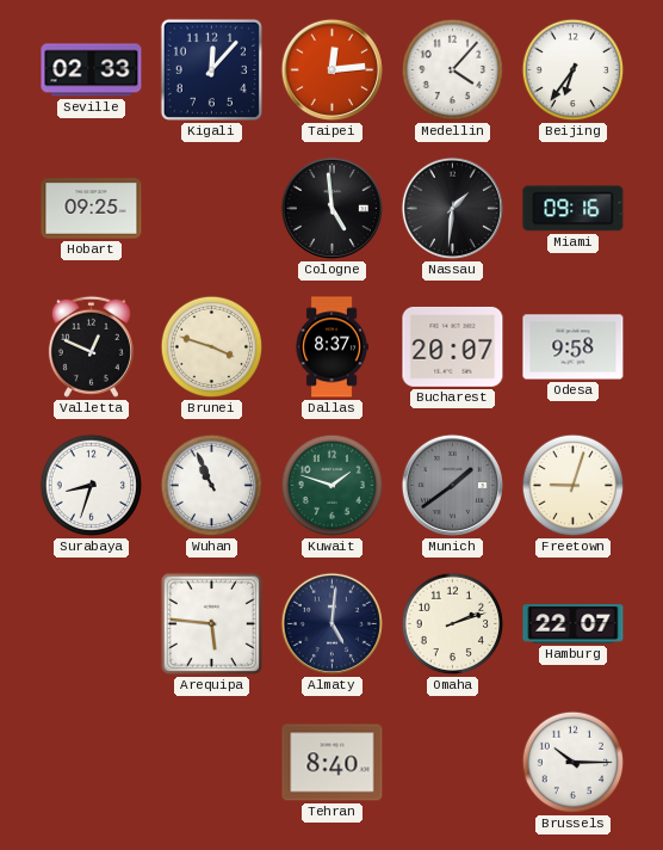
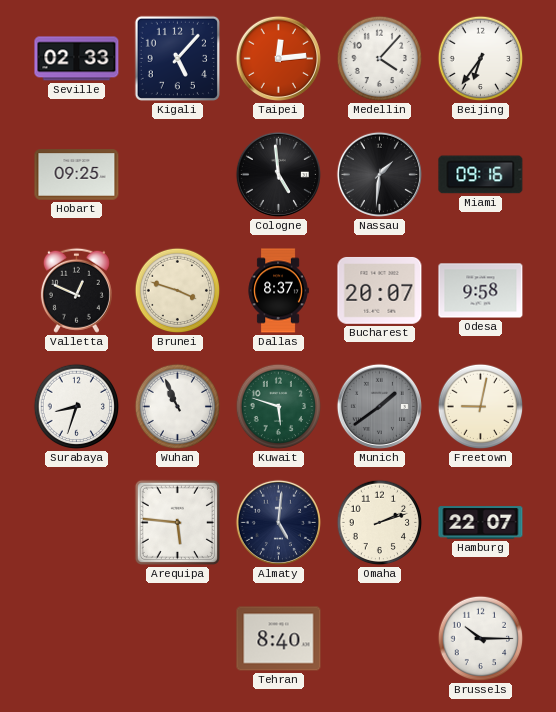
Kigali: 12:07 -> 5:07 (177, 58)
Kuwait: 1:48 -> 5:48 (279, 407)
Freetown: 9:03 -> 9:02 (481, 407)
